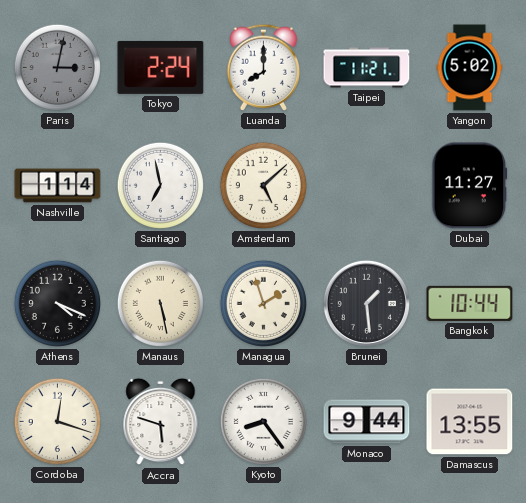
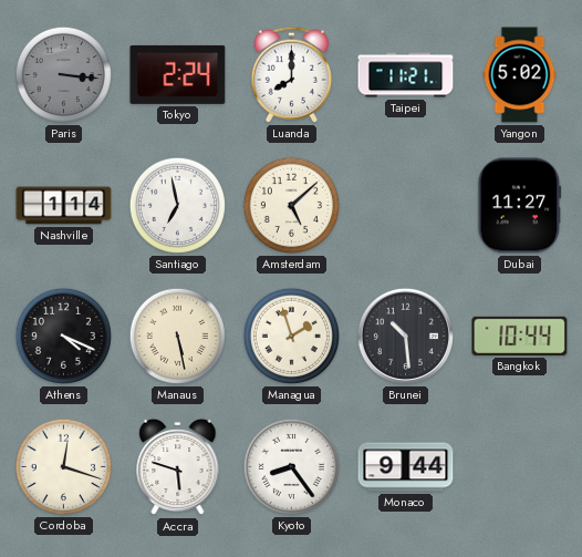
Paris: 3:02 -> 3:16 (63, 74)
Brunei: 1:29 -> 10:29 (405, 336)
Damascus: 13:55 -> none (470, 422)
